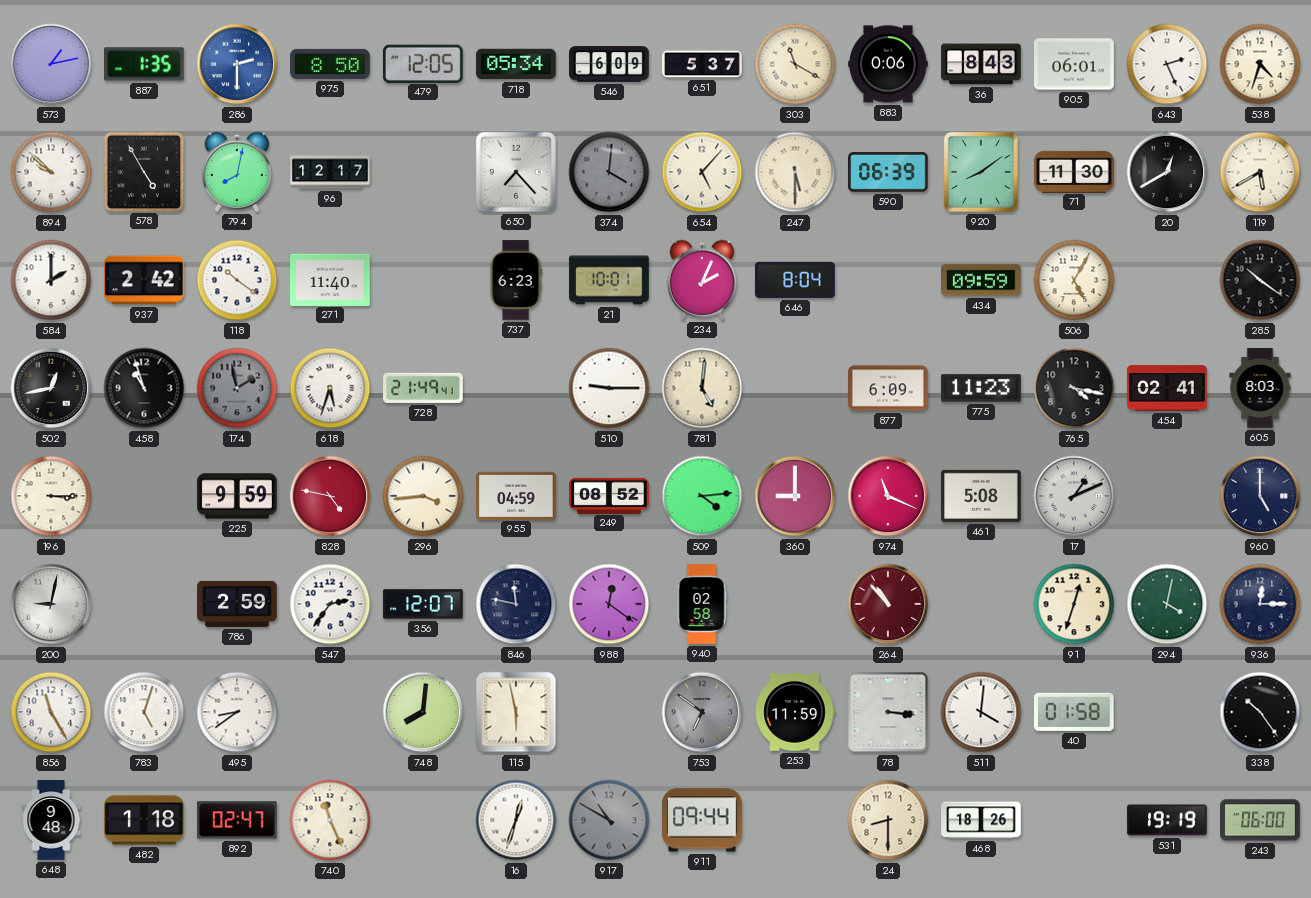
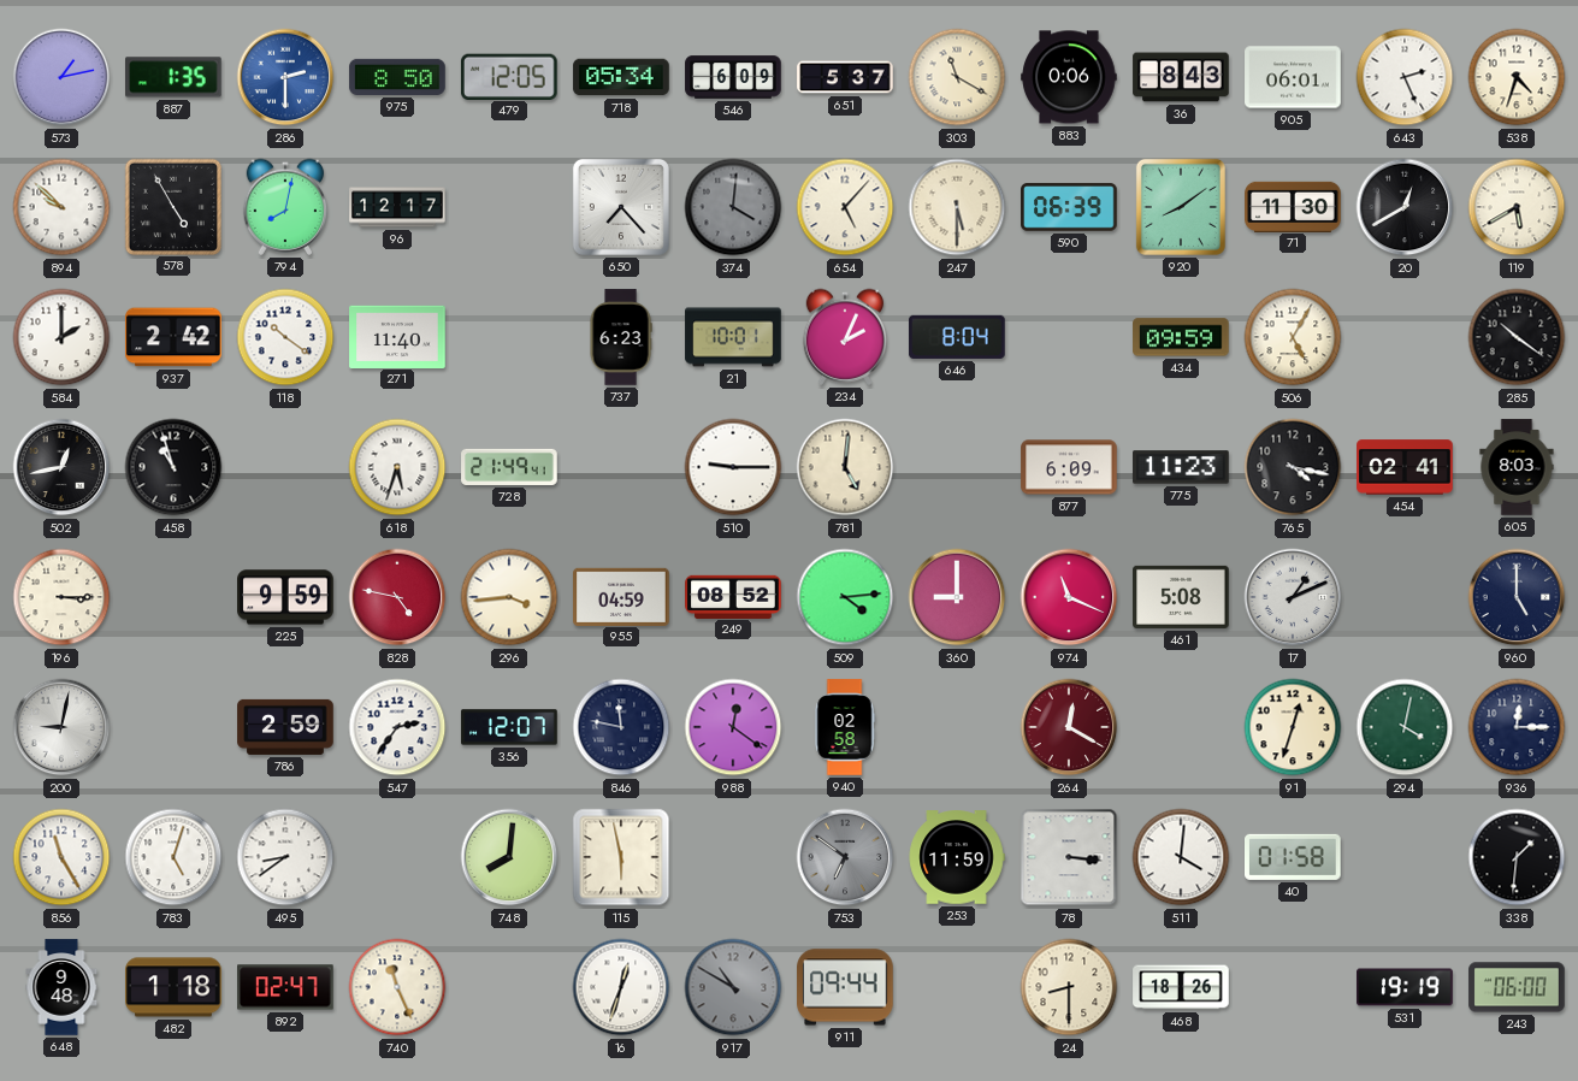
174: 1:58 -> none (237, 388)
264: 10:53 -> 12:20 (1069, 727)
338: 10:24 -> 1:31 (1517, 857)
